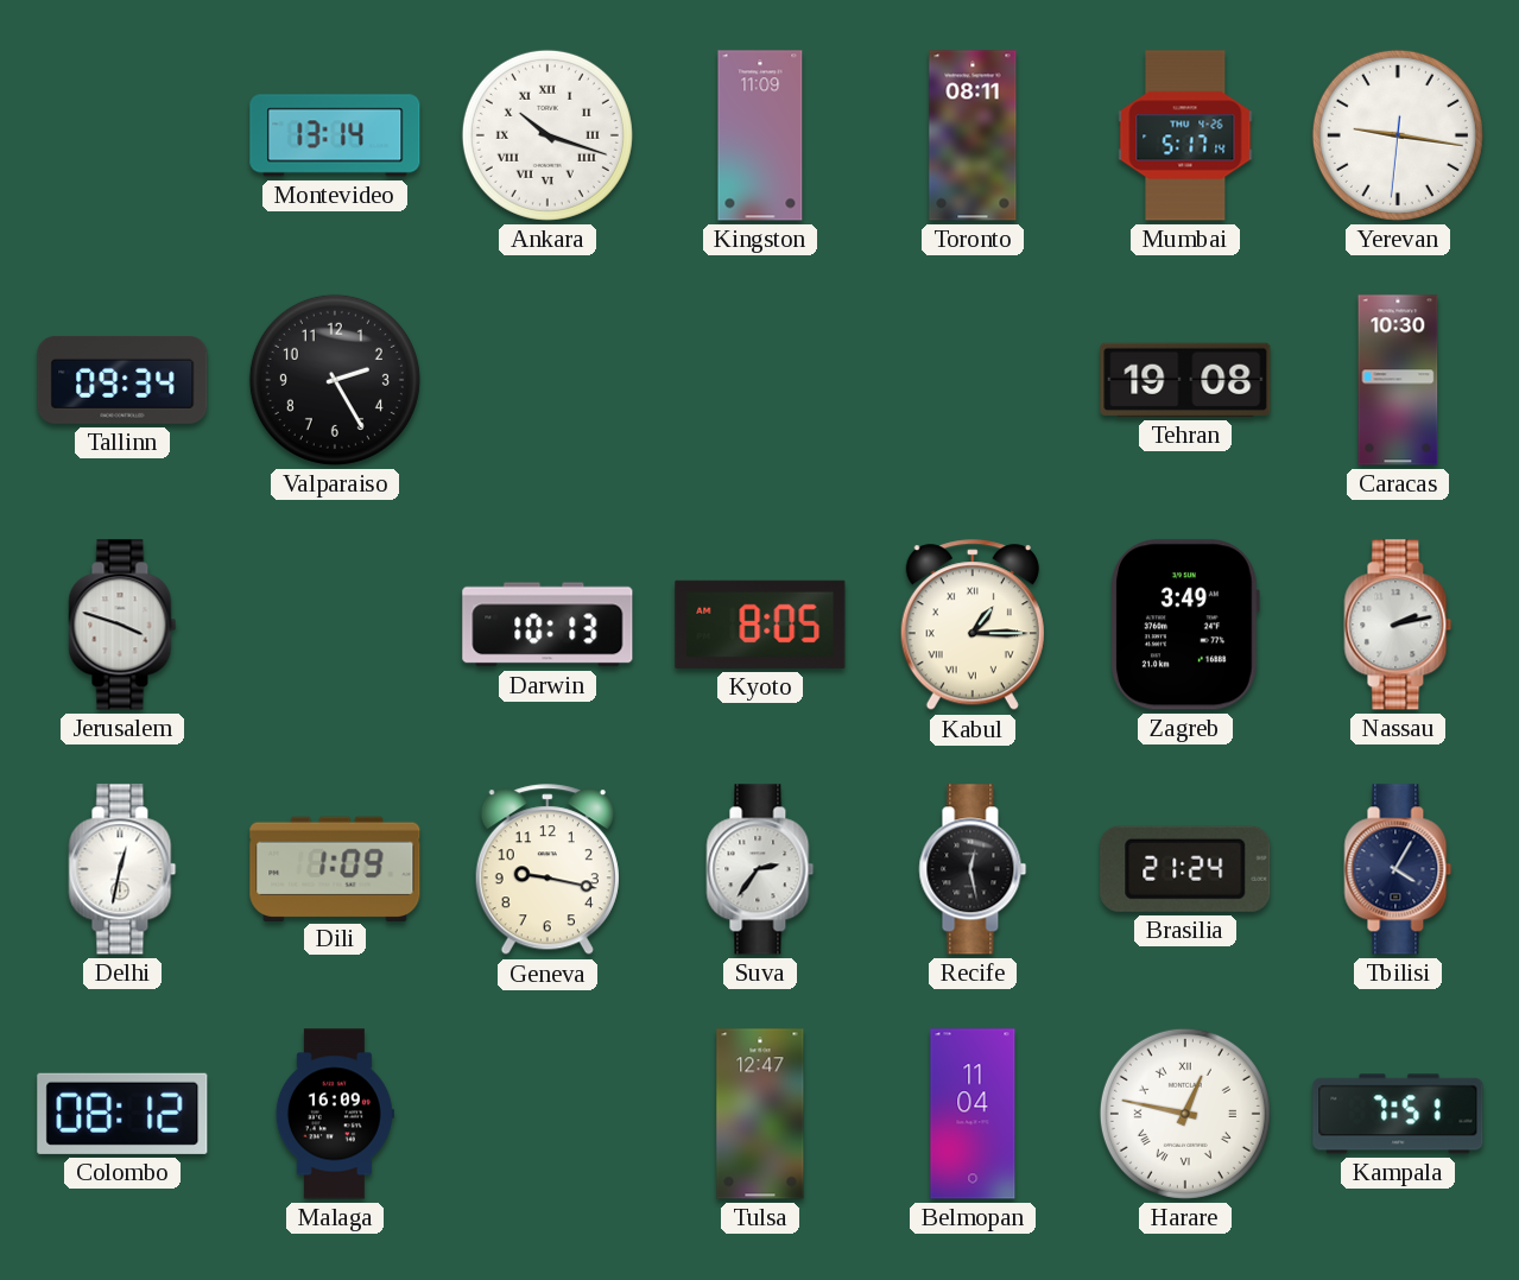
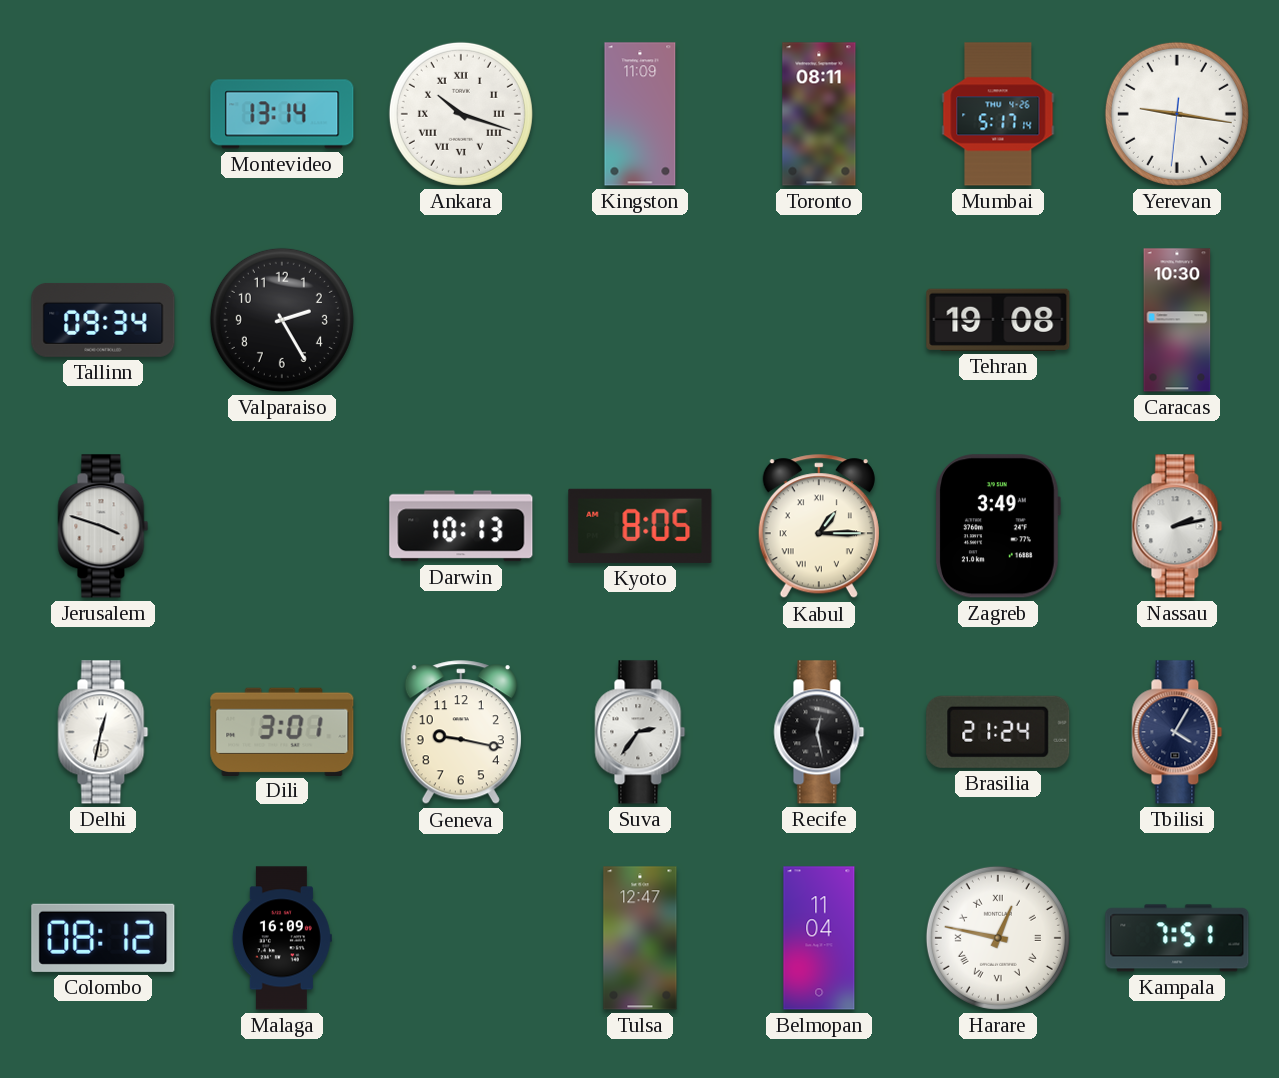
Dili: 1:09 -> 3:01 (282, 731)
